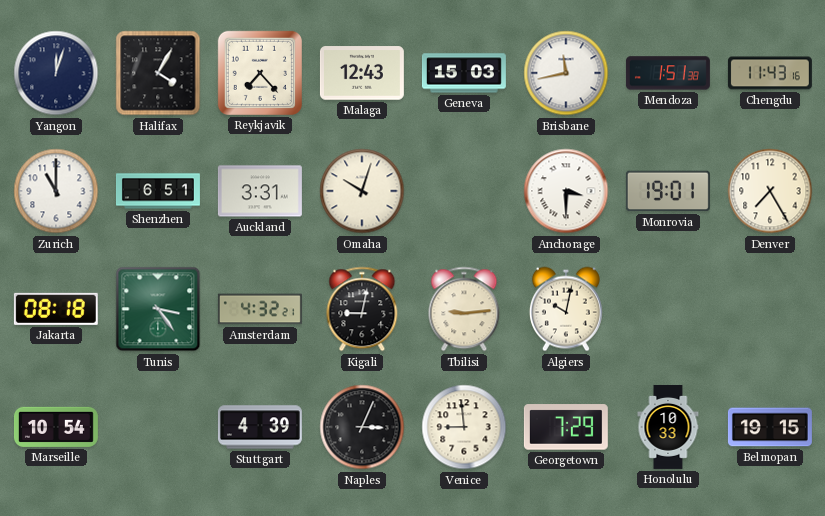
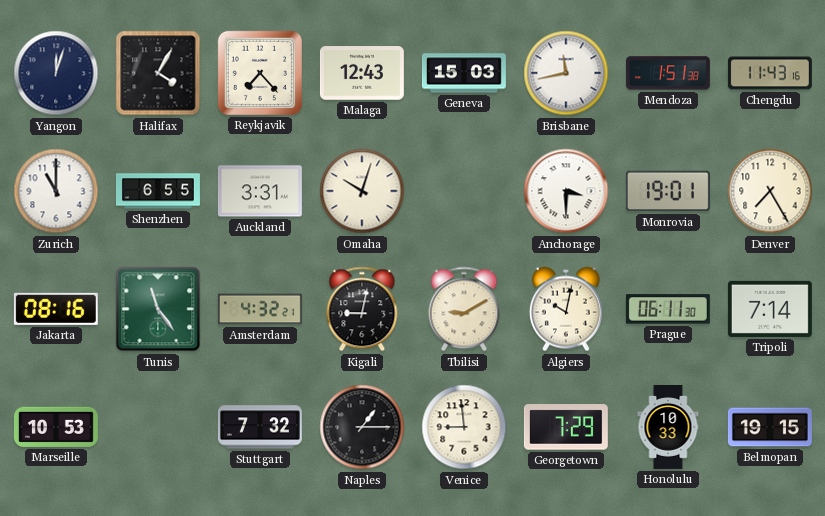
Shenzhen: 6:51 -> 6:55 (158, 191)
Jakarta: 08:18 -> 08:16 (56, 309)
Tunis: 3:24 -> 11:24 (158, 309)
Tbilisi: 9:14 -> 9:10 (464, 309)
Prague: none -> 06:11 (668, 309)
Tripoli: none -> 7:14 (770, 309)
Marseille: 10:54 -> 10:53 (56, 427)
Stuttgart: 4:39 -> 7:32 (260, 427)
Naples: 3:04 -> 1:15 (362, 427)
